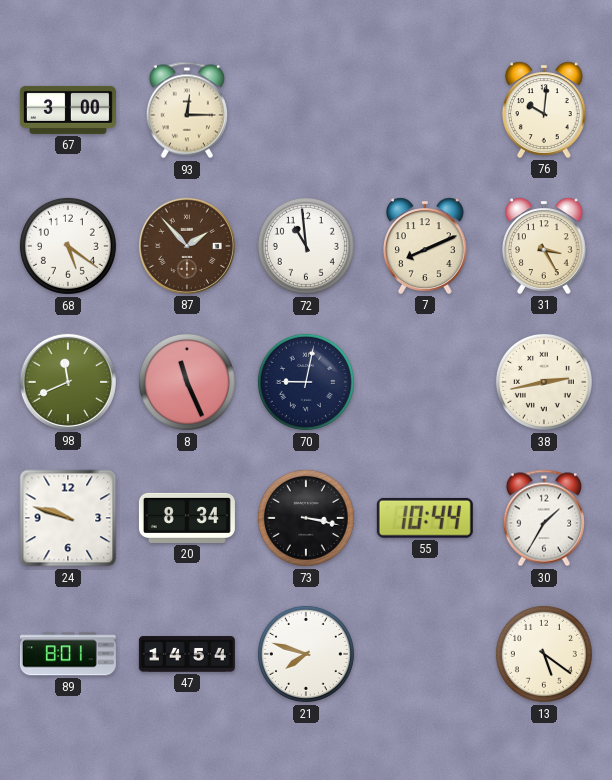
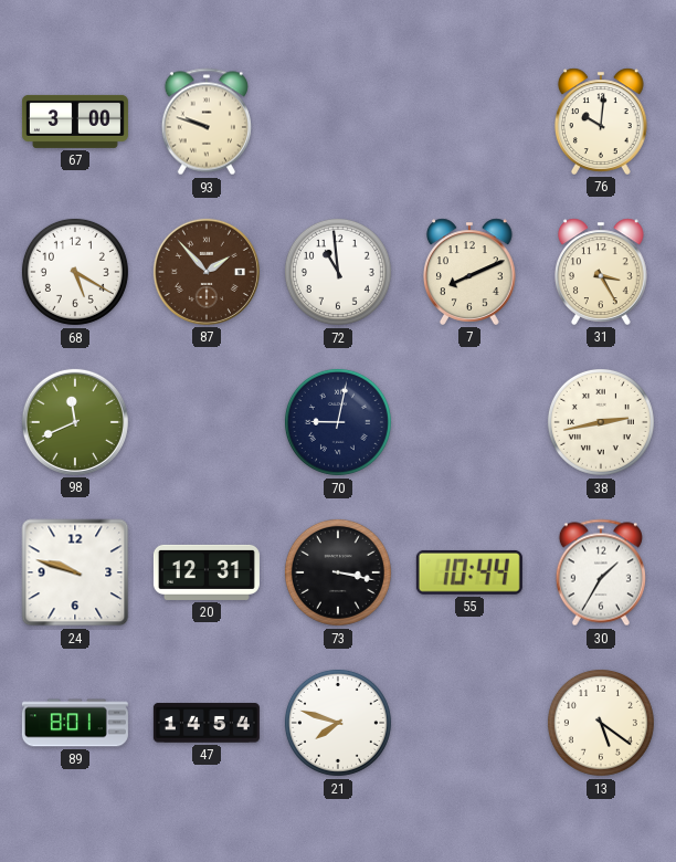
93: 12:15 -> 9:48 (207, 122)
68: 5:21 -> 5:20 (75, 272)
8: 11:26 -> none (187, 382)
20: 8:34 -> 12:31 (207, 572)
